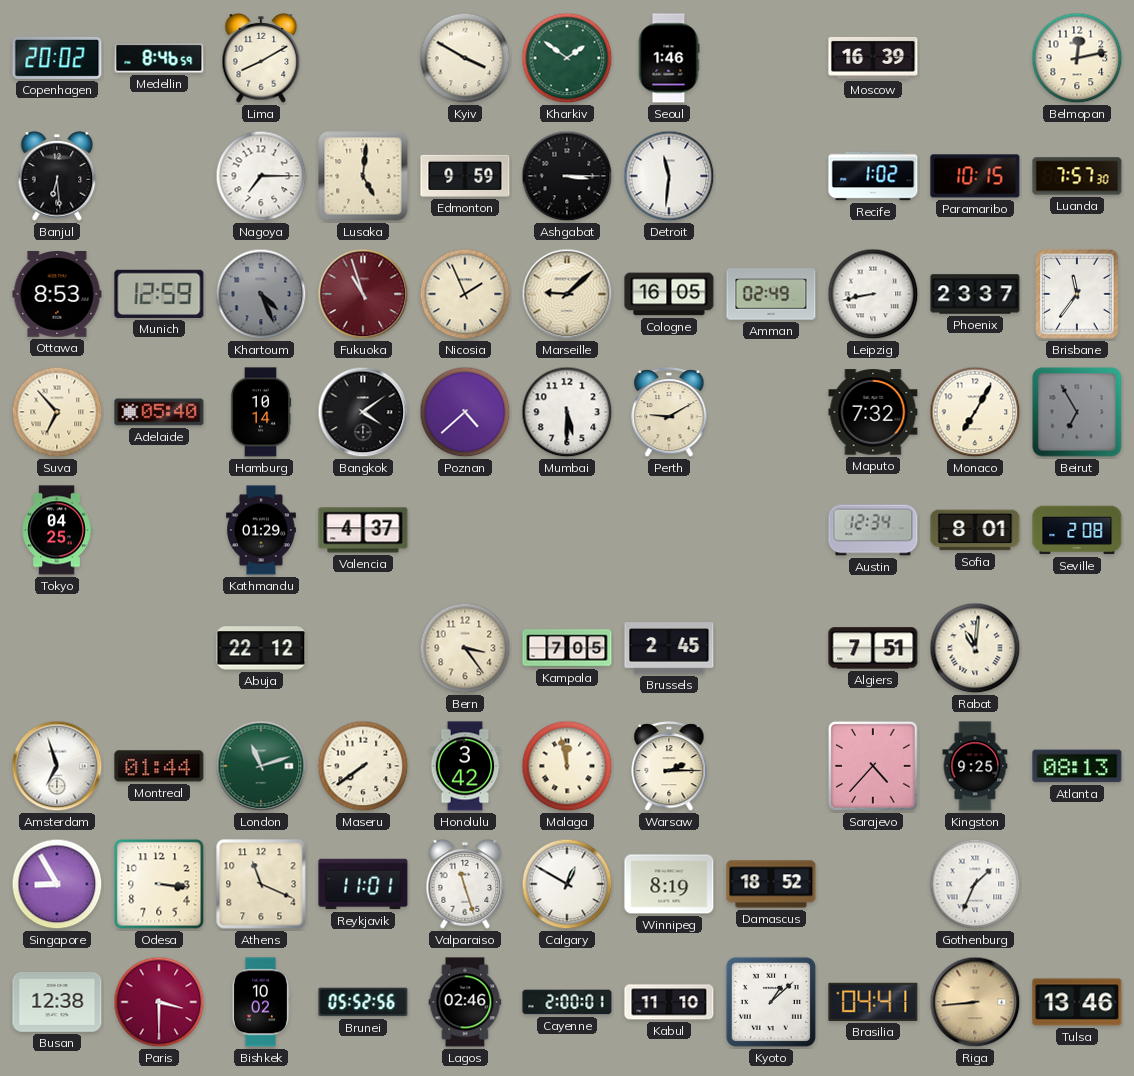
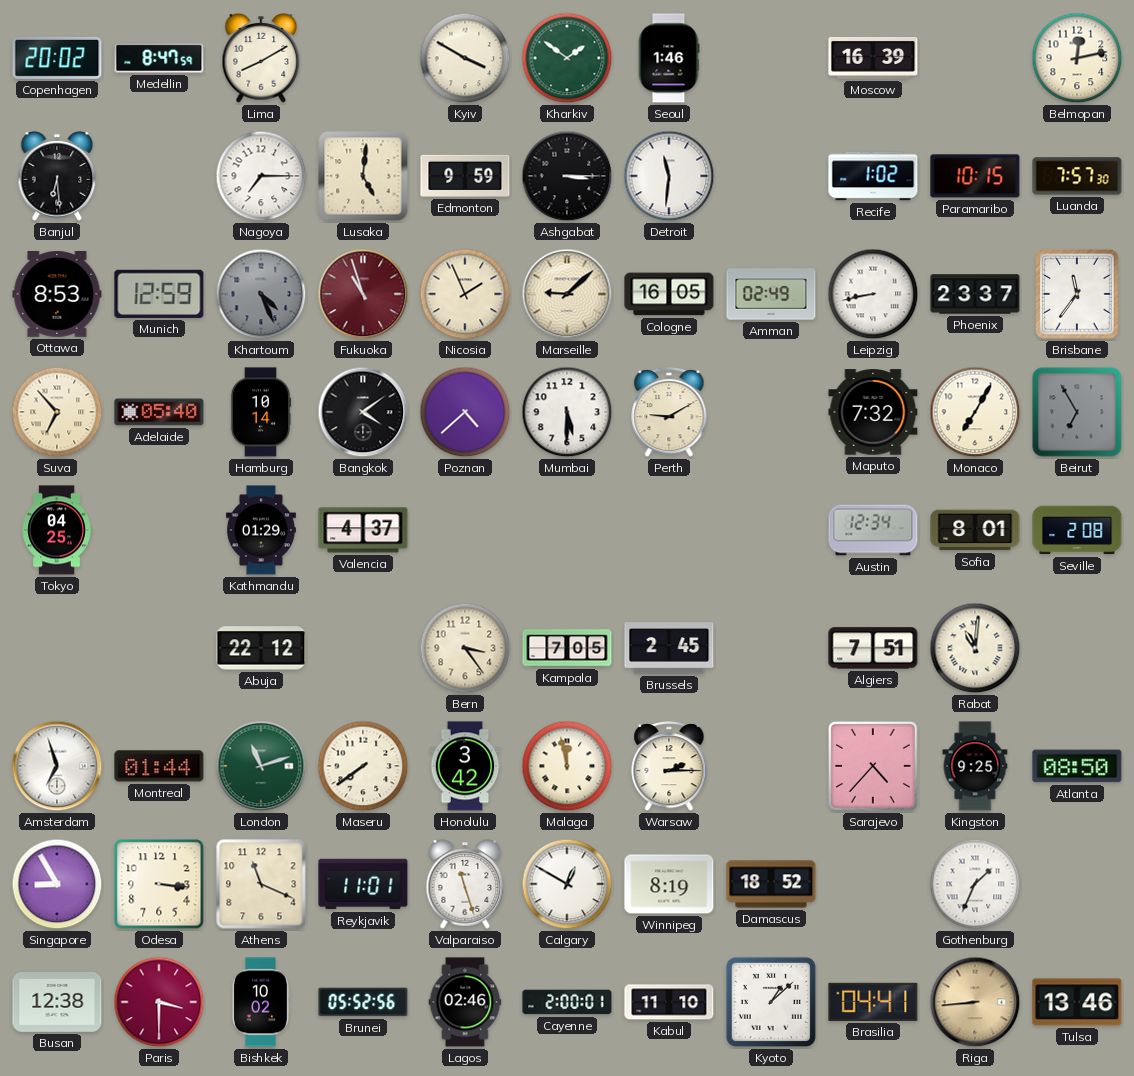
Medellin: 8:46 -> 8:47 (159, 58)
Atlanta: 08:13 -> 08:50 (1077, 766)
